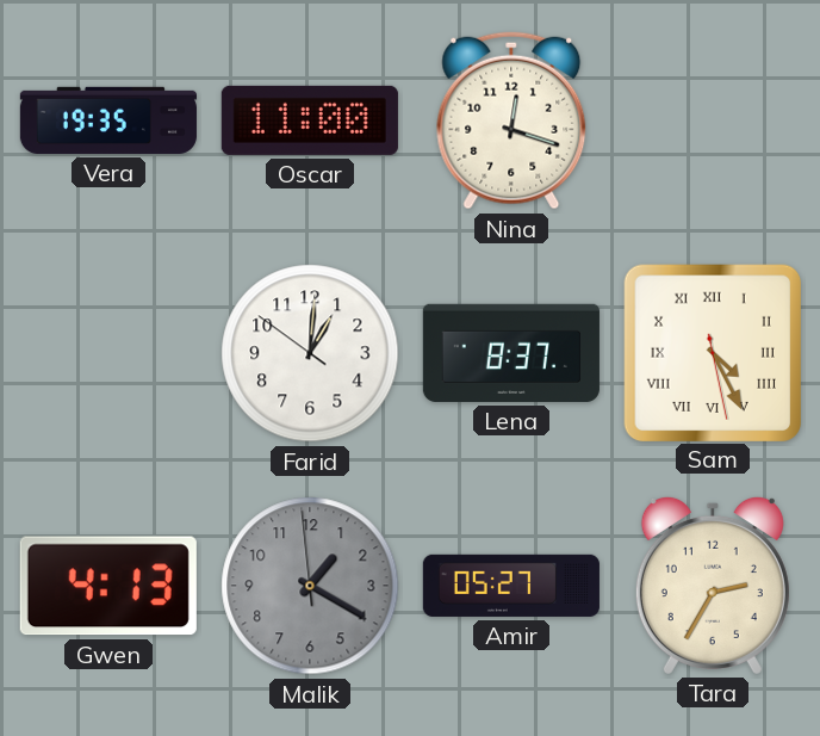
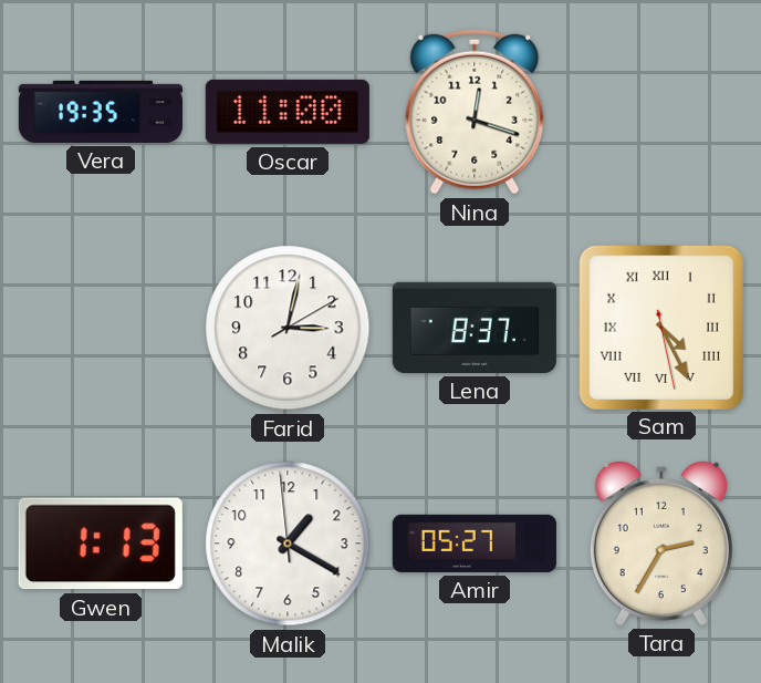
Farid: 1:00 -> 3:02 (288, 328)
Gwen: 4:13 -> 1:13 (101, 544)
Malik dial: grey -> white (288, 544)
